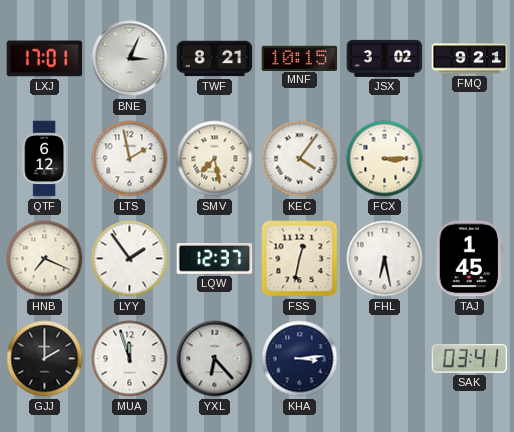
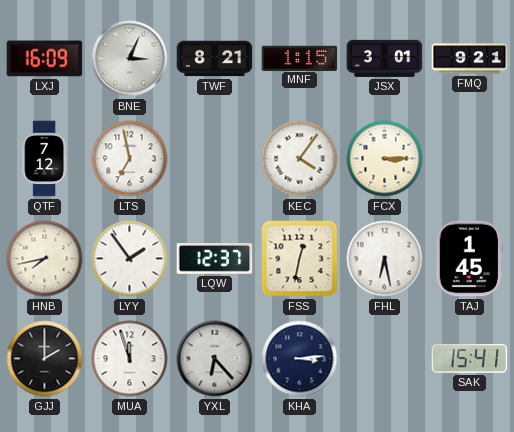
LXJ: 17:01 -> 16:09 (45, 59)
MNF: 10:15 -> 1:15 (300, 58)
JSX: 3:02 -> 3:01 (385, 58)
QTF: 6:12 -> 7:12 (45, 159)
LTS: 1:58 -> 6:58 (130, 159)
SMV: 7:28 -> none (215, 159)
HNB: 7:19 -> 7:43 (45, 259)
SAK: 03:41 -> 15:41 (470, 359)
